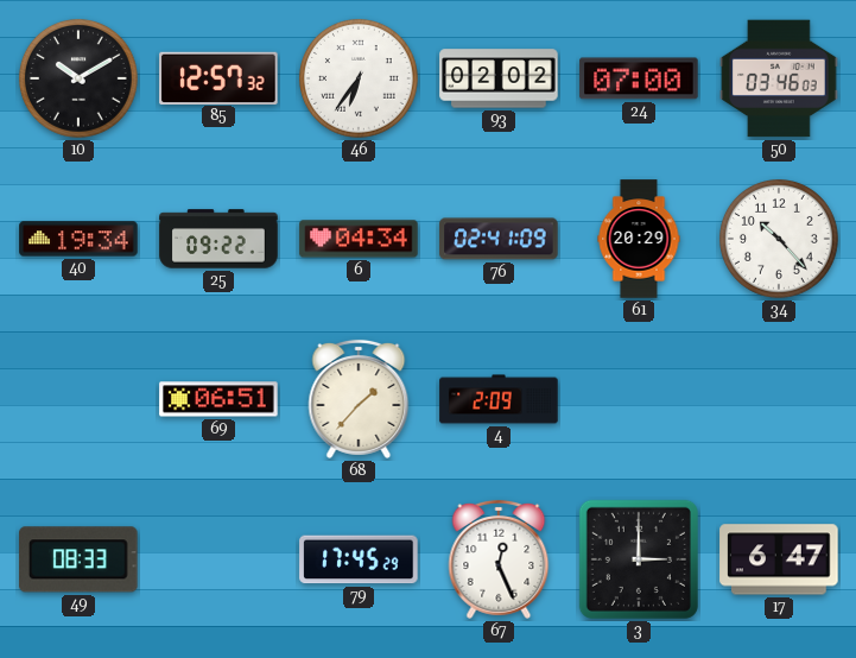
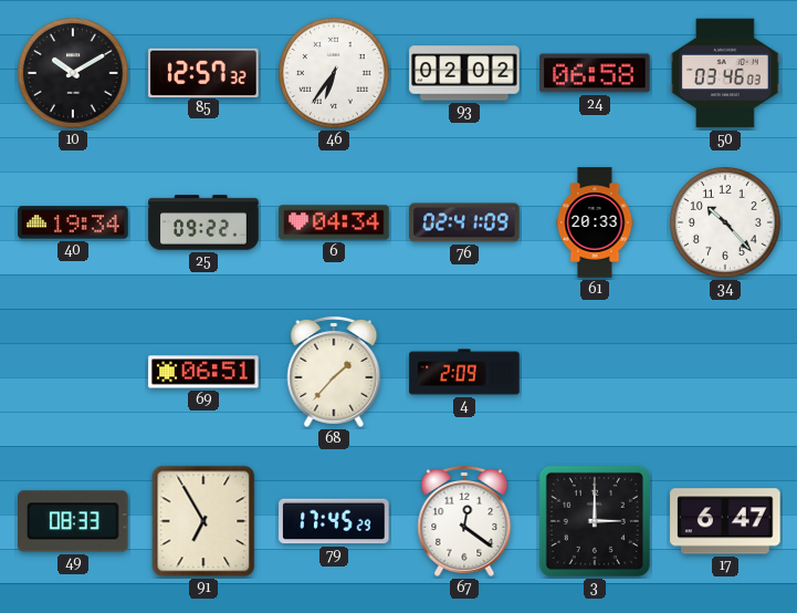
24: 07:00 -> 06:58 (595, 73)
61: 20:29 -> 20:33 (595, 222)
91: none -> 6:55 (203, 521)
67: 12:26 -> 12:21 (464, 521)
